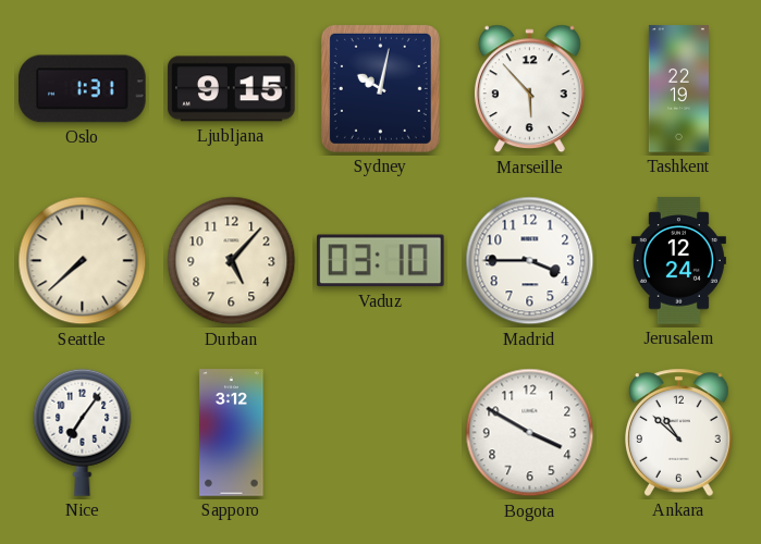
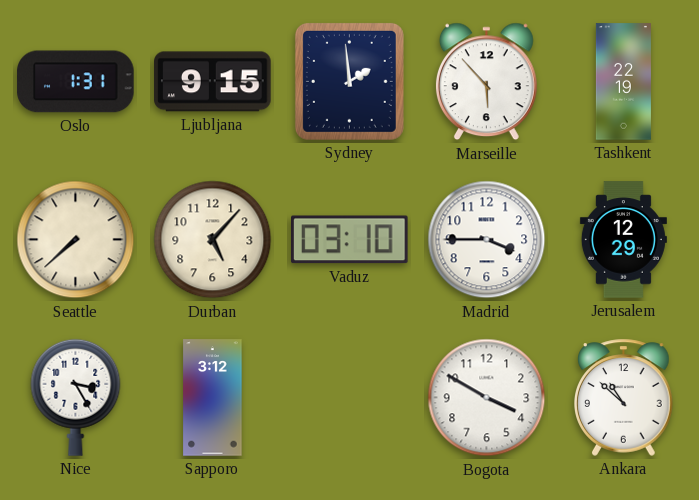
Sydney: 10:02 -> 1:59 (349, 81)
Jerusalem: 12:24 -> 12:29 (623, 240)
Nice: 7:06 -> 3:25 (76, 397)
